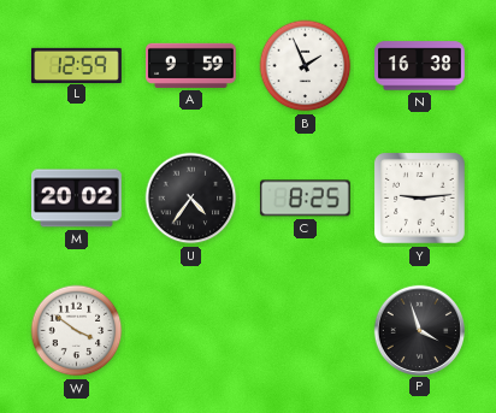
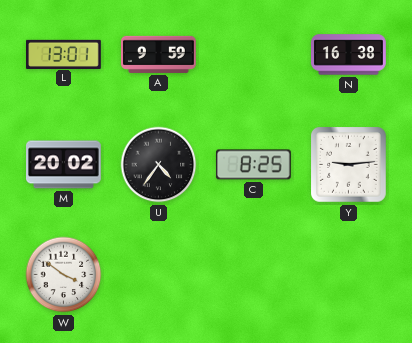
L: 12:59 -> 13:01 (64, 54)
B: 1:56 -> none (306, 66)
P: 3:57 -> none (419, 330)
